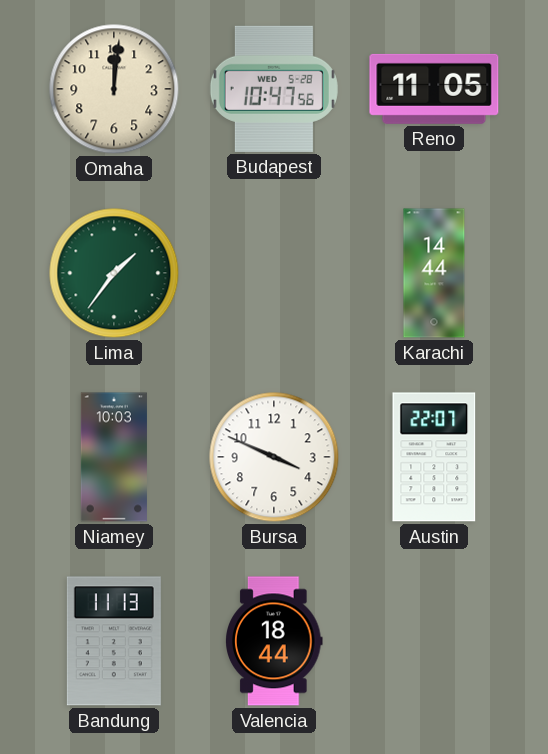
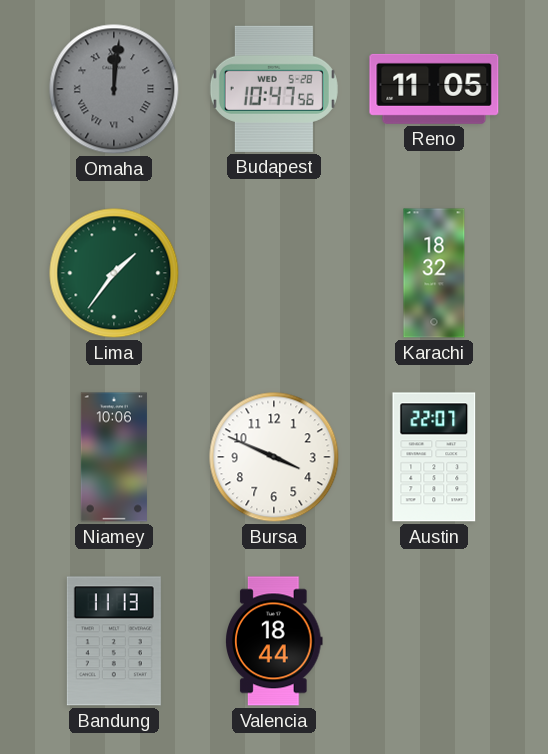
Omaha dial: cream -> grey (114, 89)
Omaha numerals: Arabic -> Roman (114, 89)
Karachi: 14:44 -> 18:32 (434, 273)
Niamey: 10:03 -> 10:06 (114, 457)
